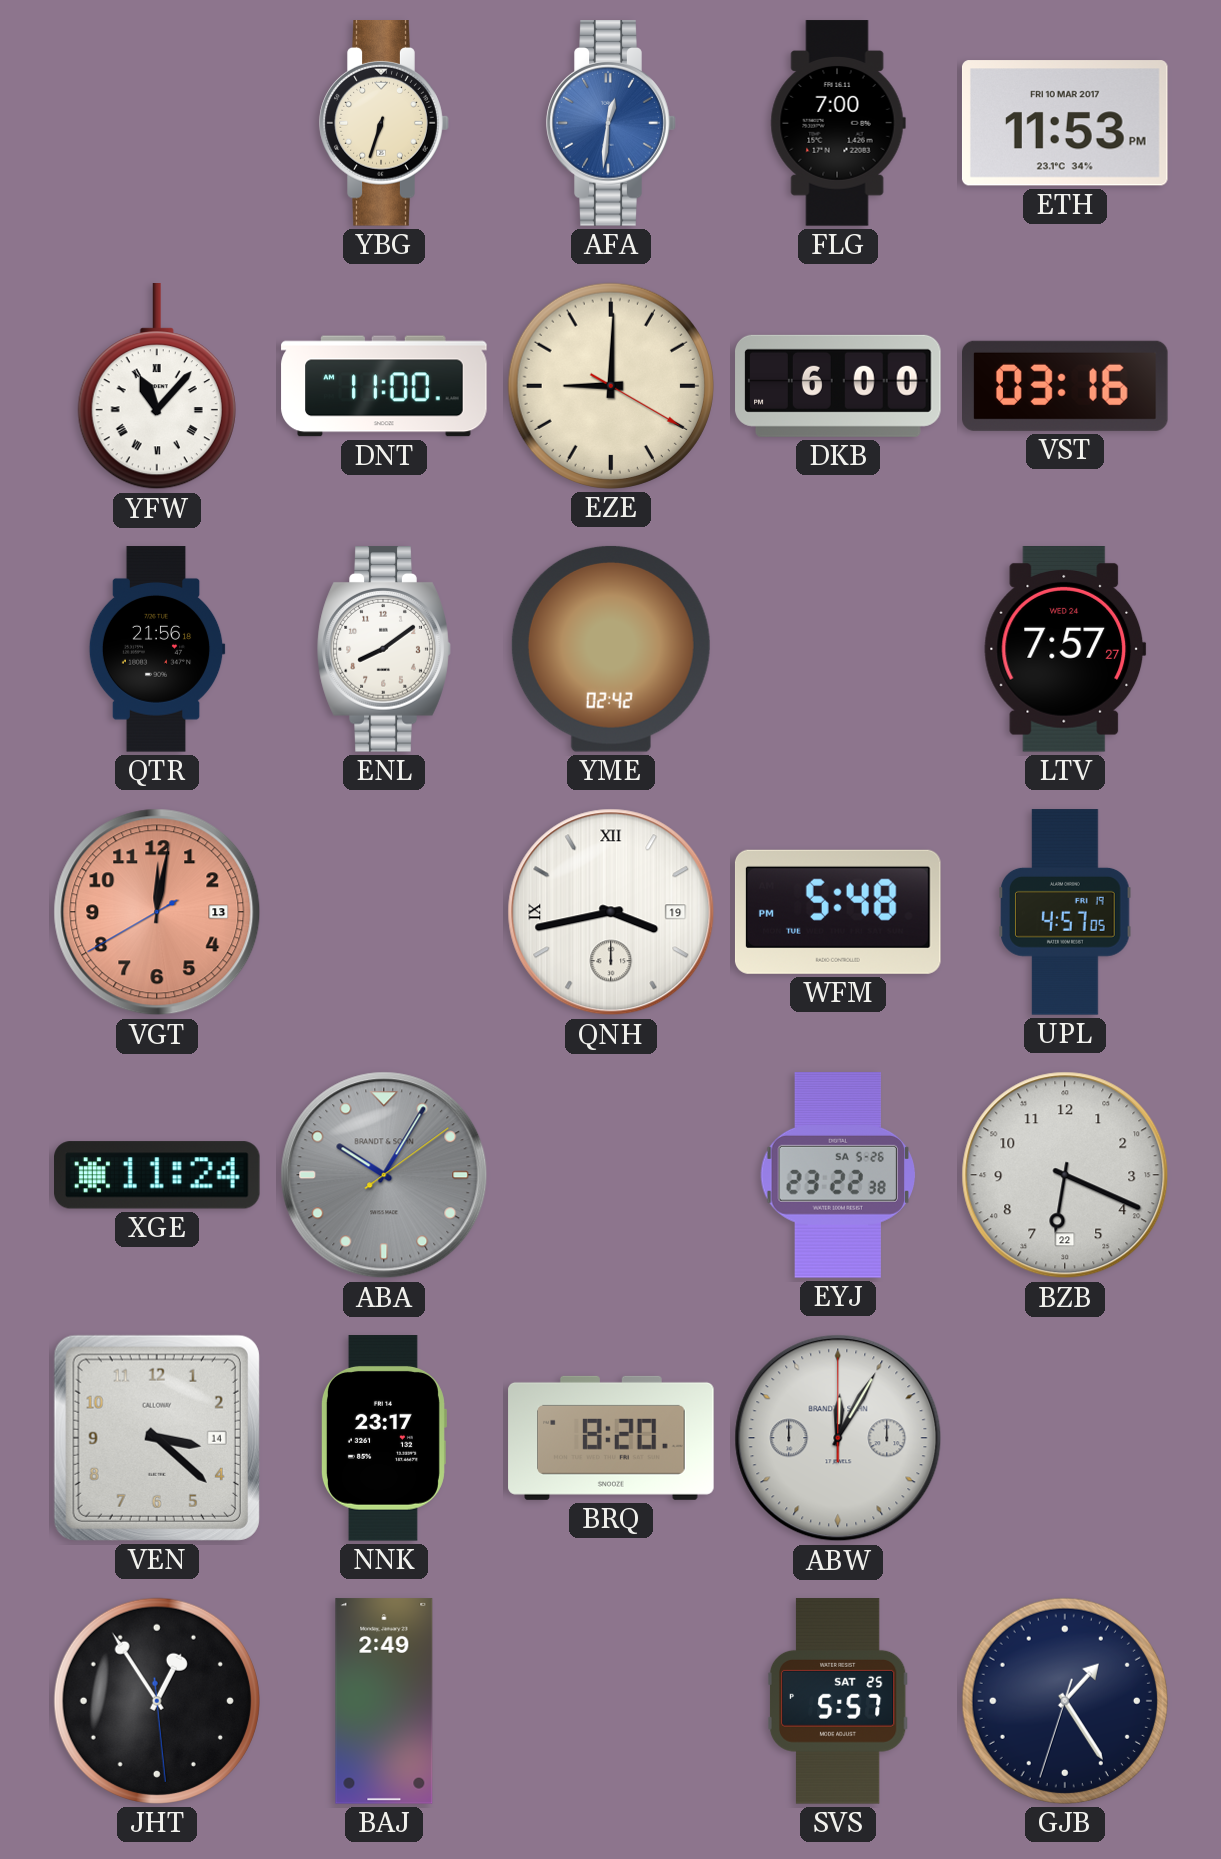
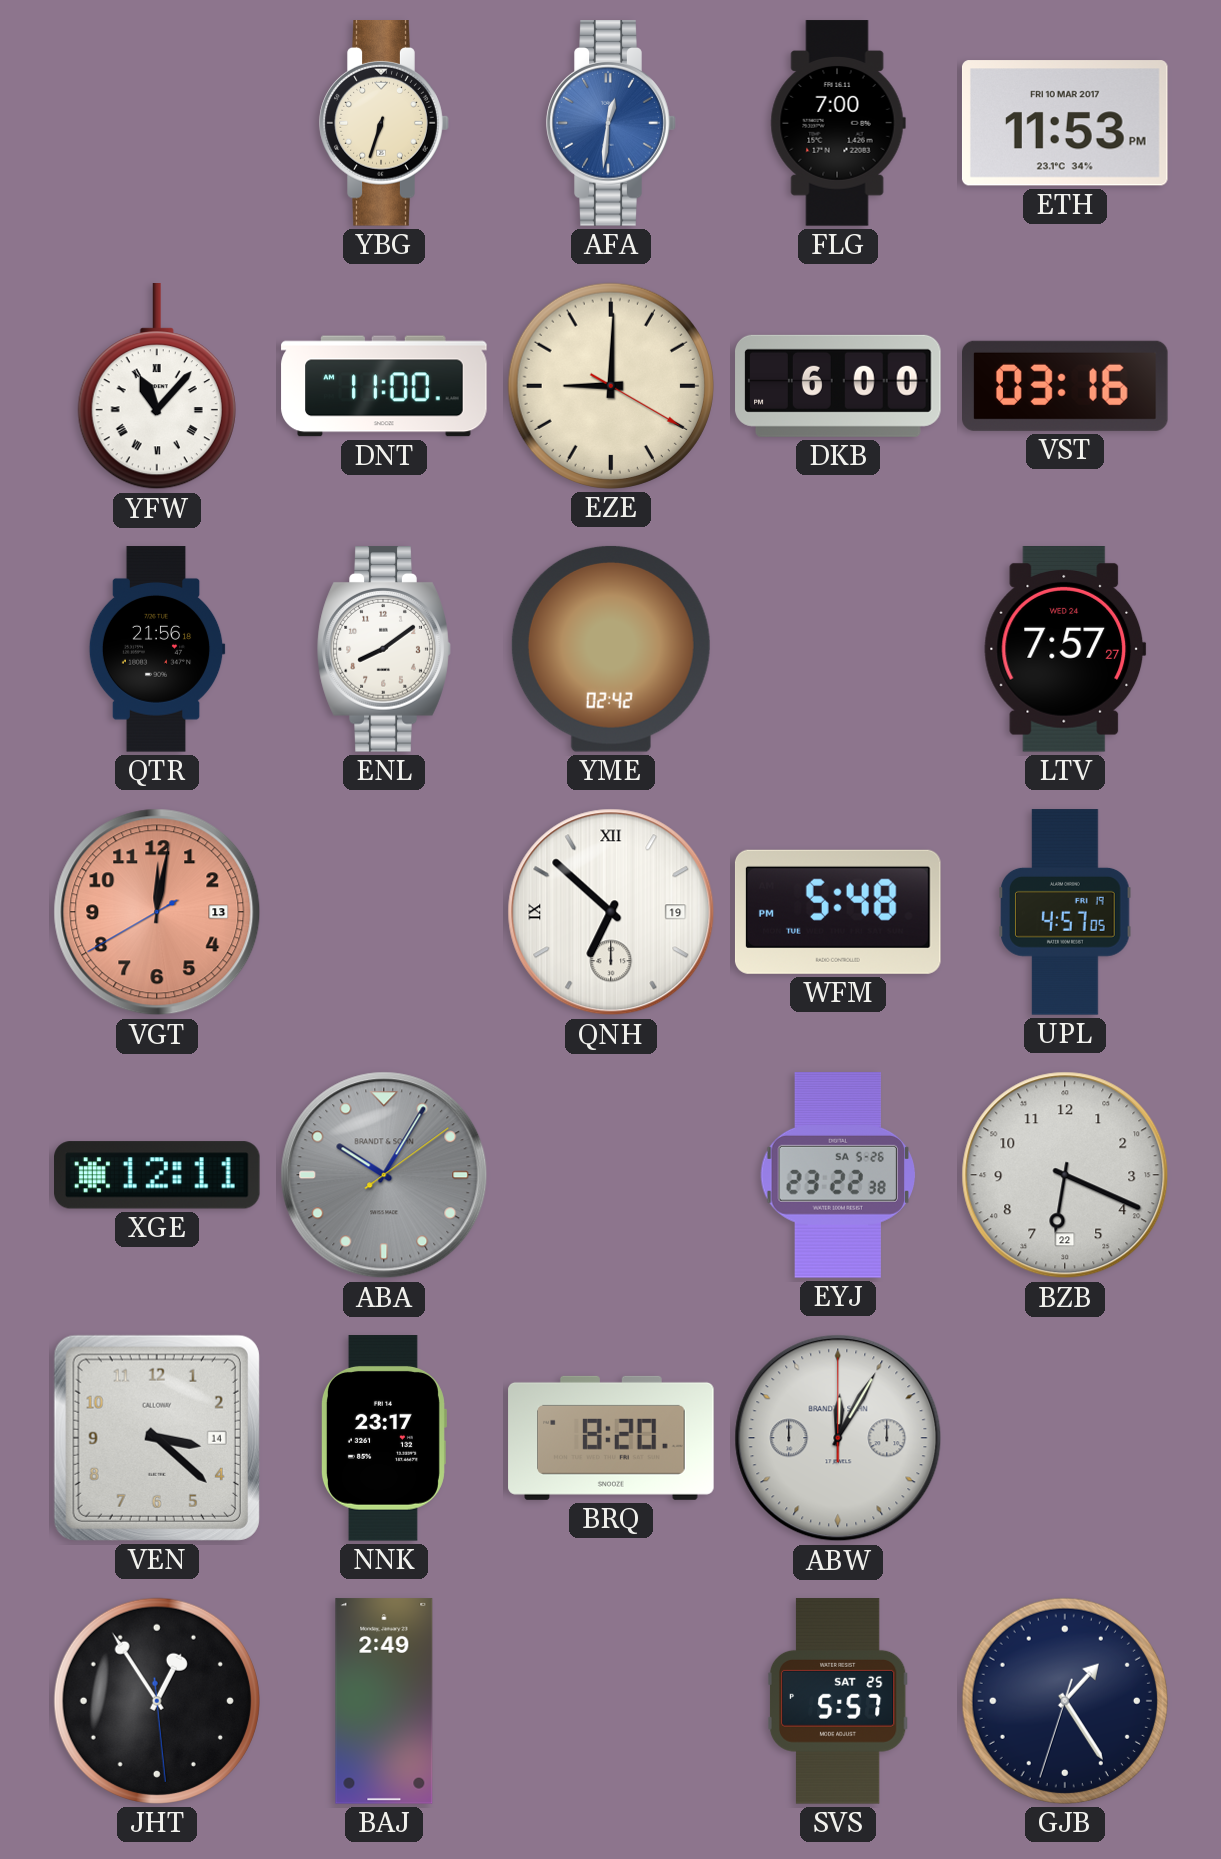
QNH: 3:43 -> 6:52 (611, 912)
XGE: 11:24 -> 12:11 (158, 1175)
